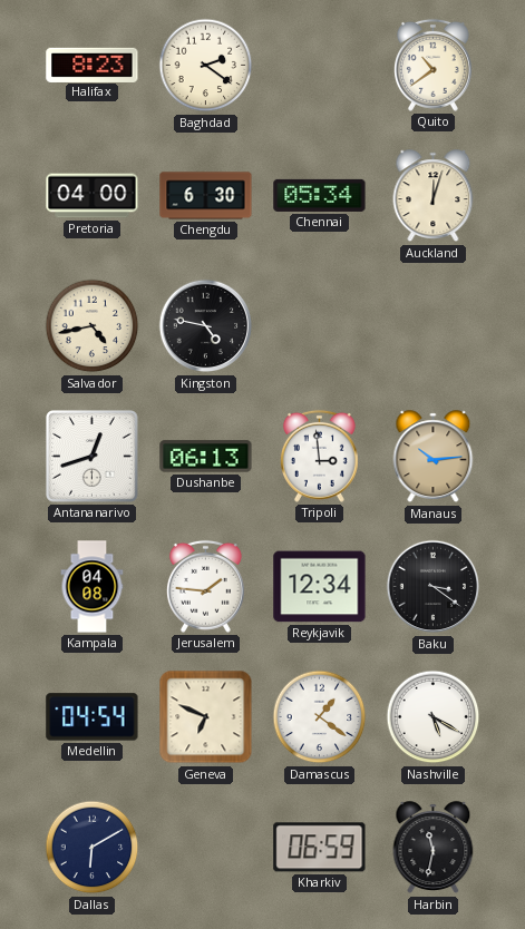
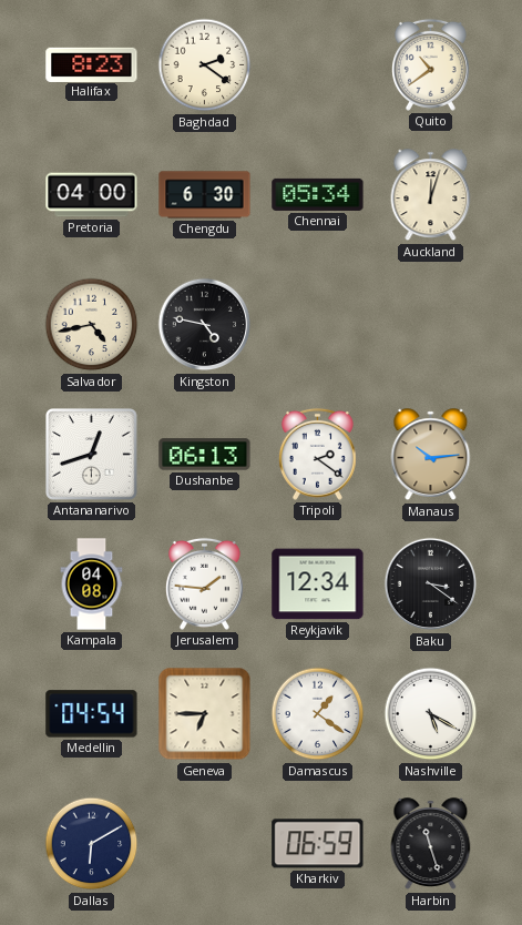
Tripoli: 2:59 -> 2:21 (317, 454)
Geneva: 6:49 -> 6:45 (205, 714)
Harbin: 11:32 -> 11:27 (431, 844)
